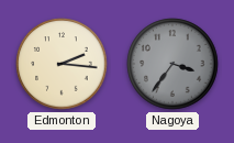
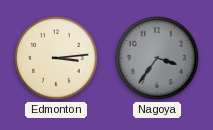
Edmonton: 2:16 -> 3:14 (56, 58)
